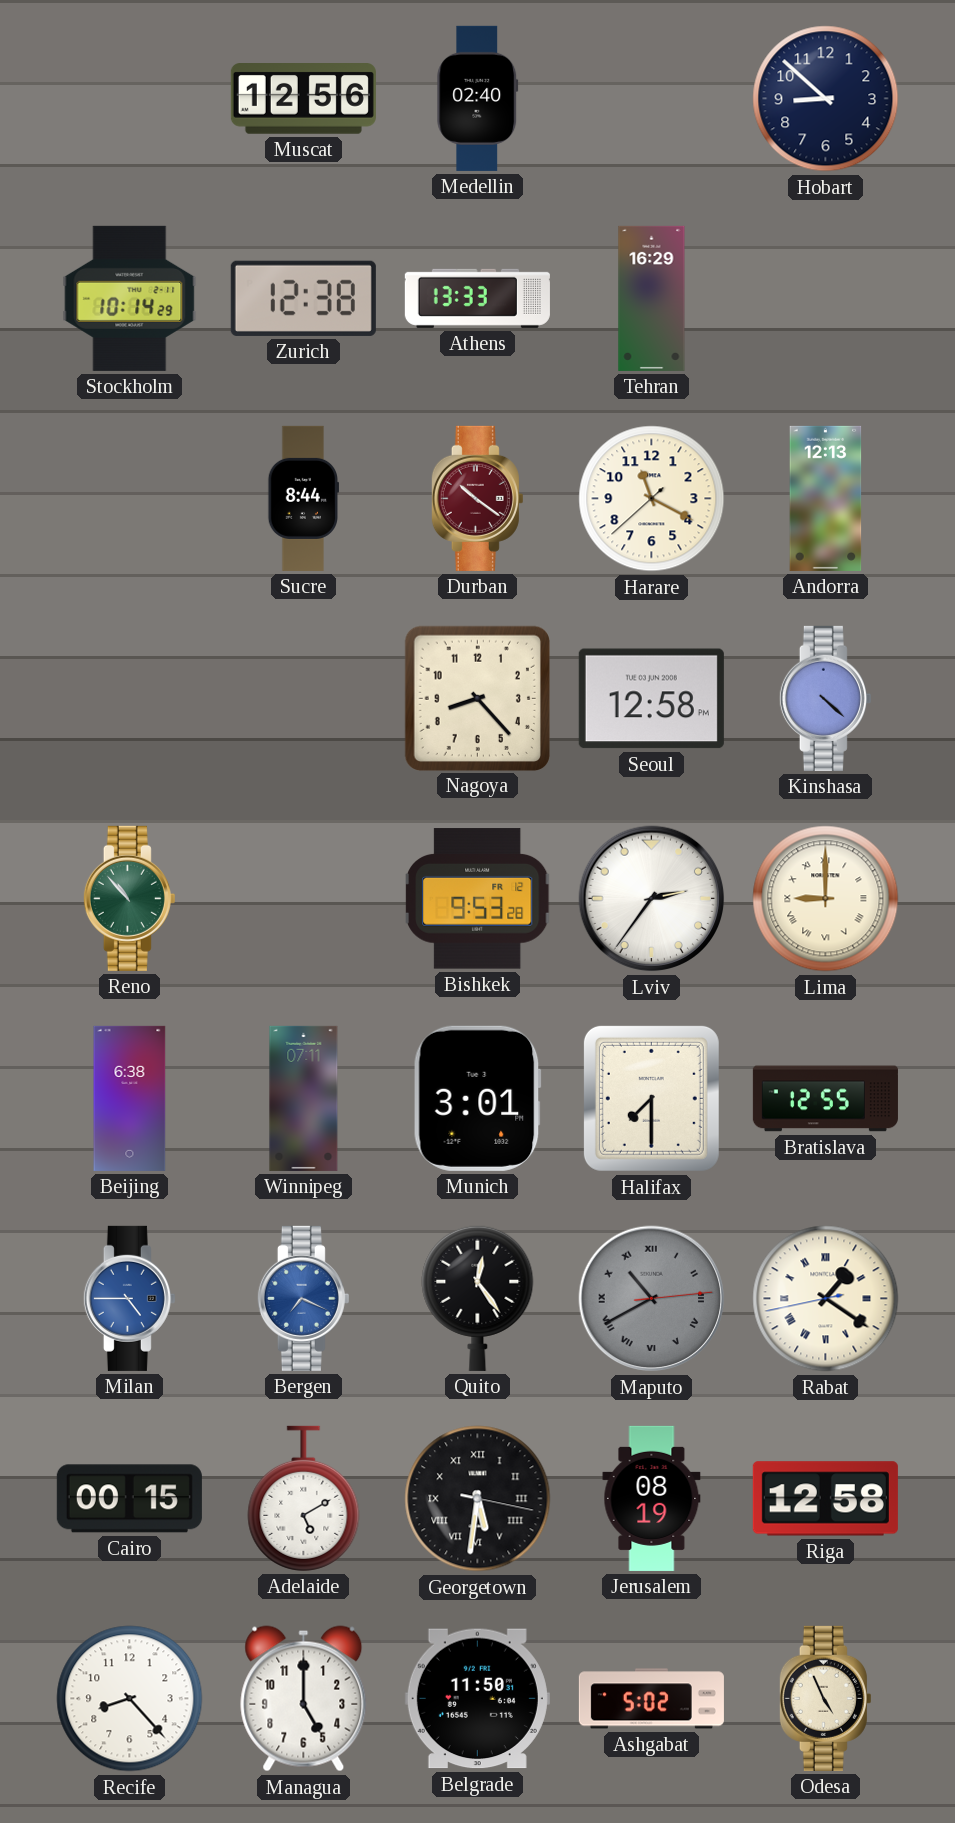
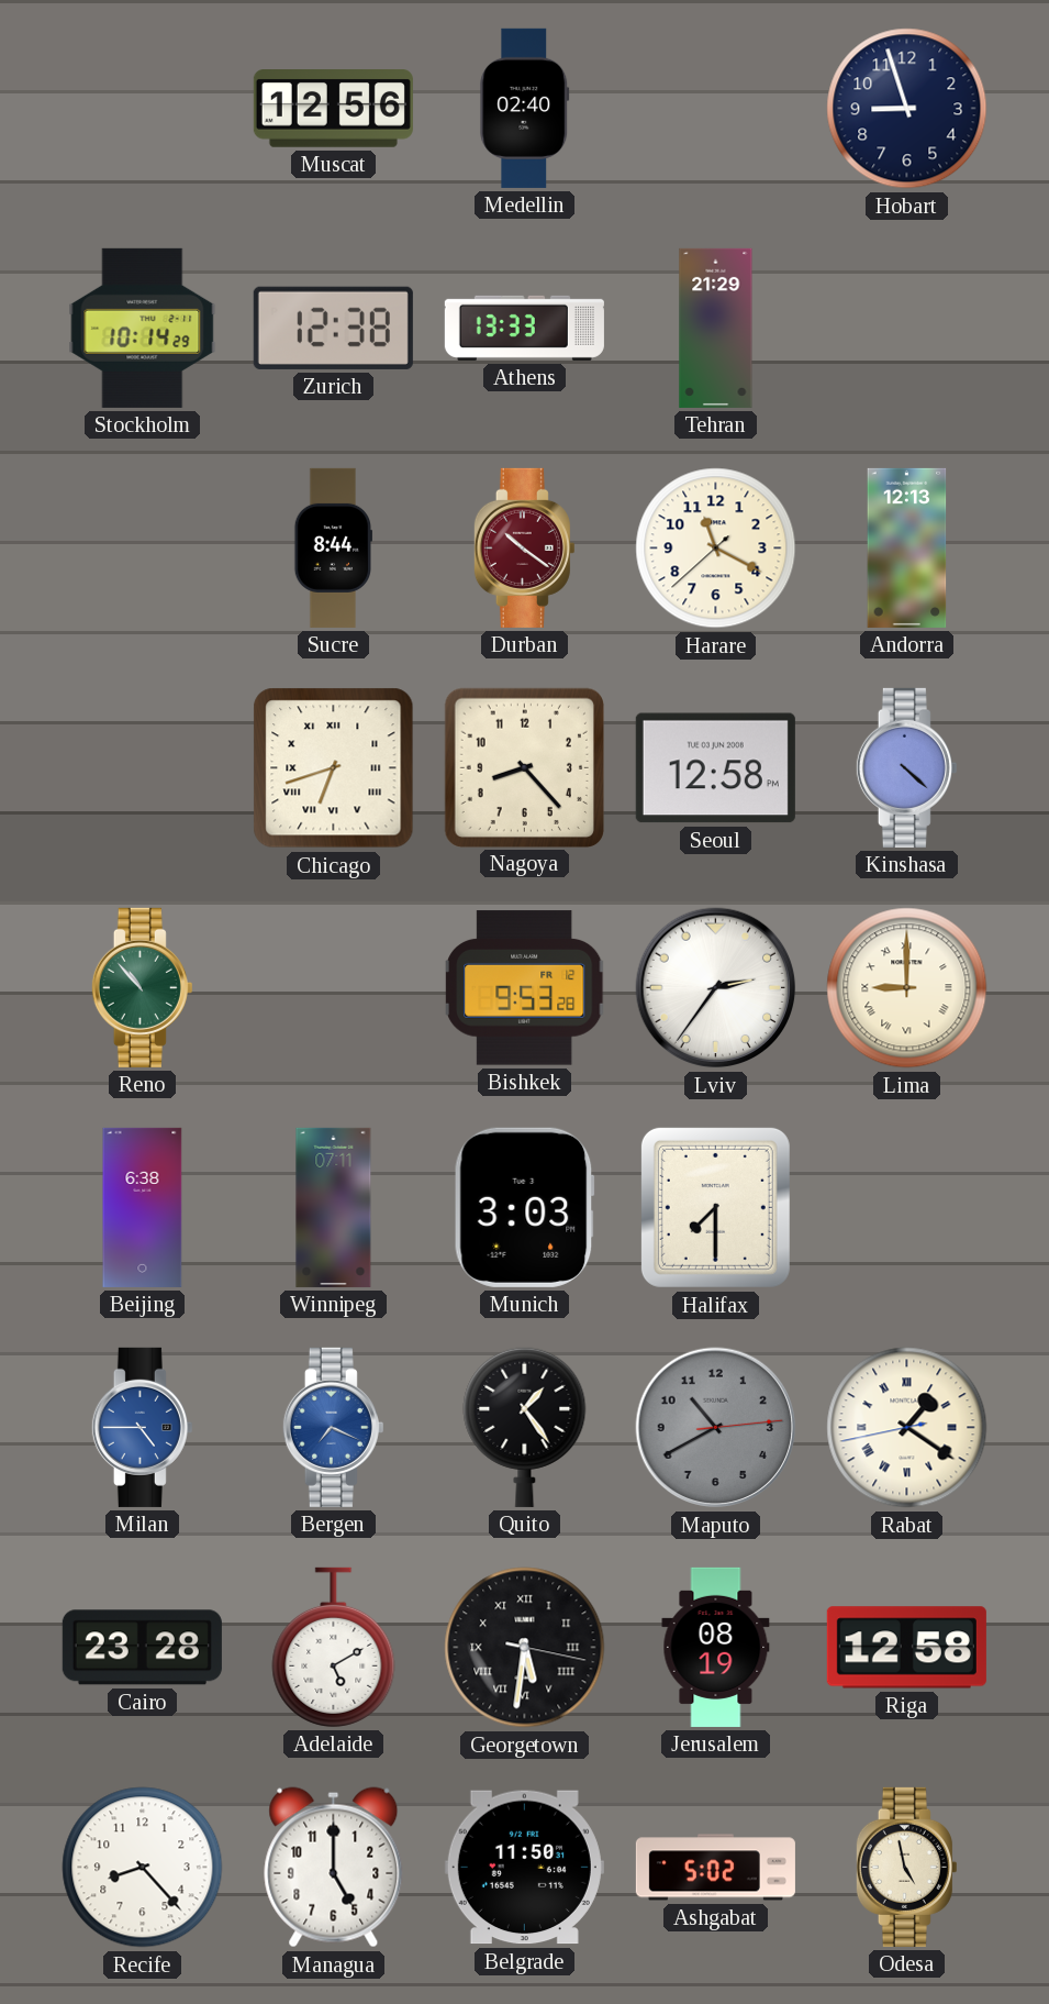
Hobart: 8:52 -> 8:57 (907, 109)
Tehran: 16:29 -> 21:29 (716, 328)
Chicago: none -> 6:42 (334, 768)
Munich: 3:01 -> 3:03 (524, 1207)
Bratislava: 12:55 -> none (825, 1099)
Quito: 12:24 -> 1:24 (525, 1427)
Maputo numerals: Roman -> Arabic (716, 1428)
Cairo: 00:15 -> 23:28 (142, 1648)
Odesa: 4:56 -> 4:58 (906, 1867)
